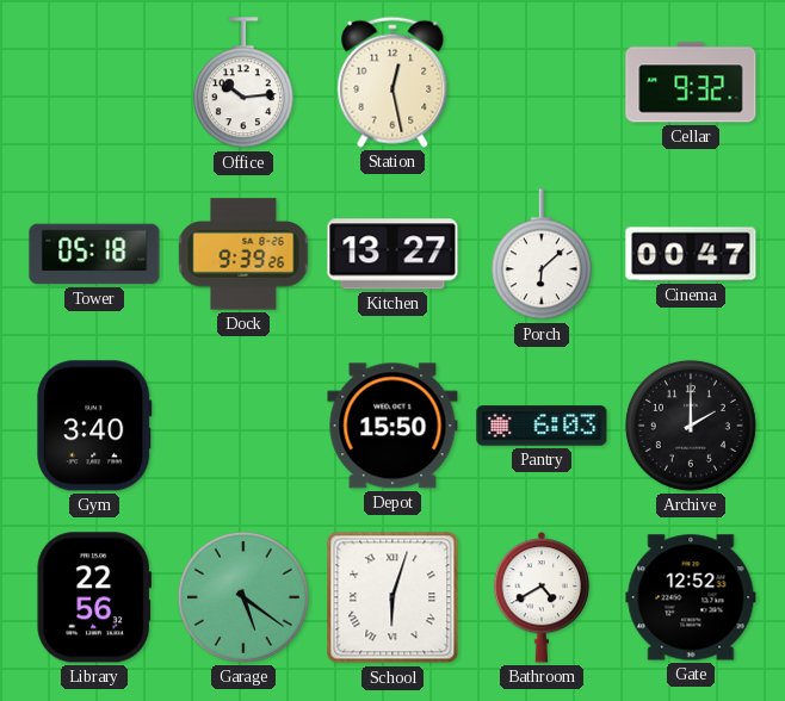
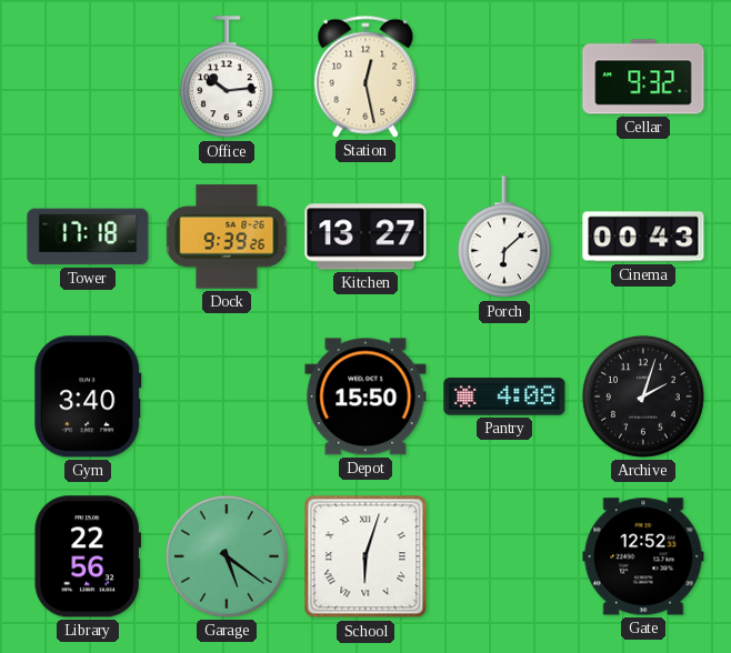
Tower: 05:18 -> 17:18 (88, 237)
Cinema: 00:47 -> 00:43 (643, 237)
Pantry: 6:03 -> 4:08 (504, 396)
Archive: 2:00 -> 2:03 (643, 396)
Bathroom: 4:40 -> none (542, 597)
